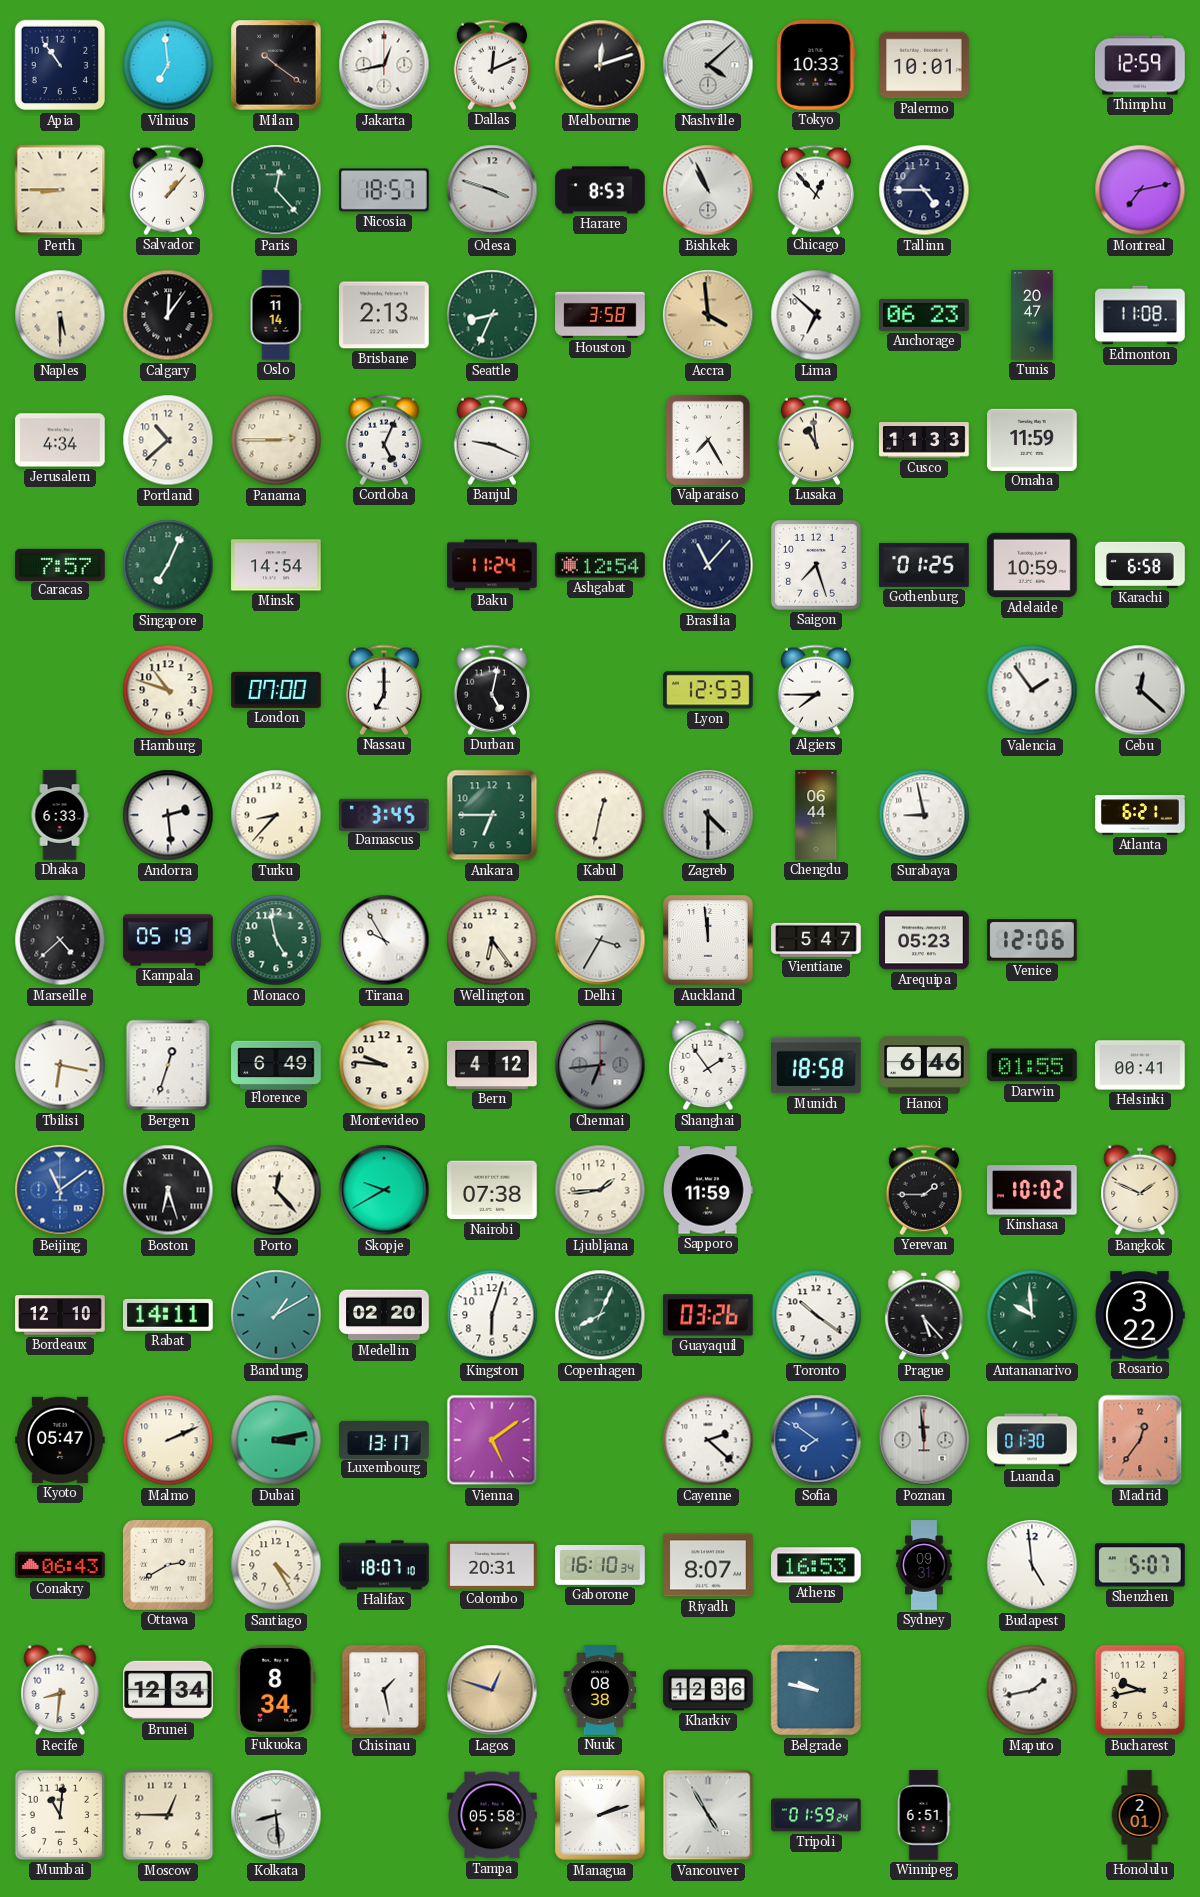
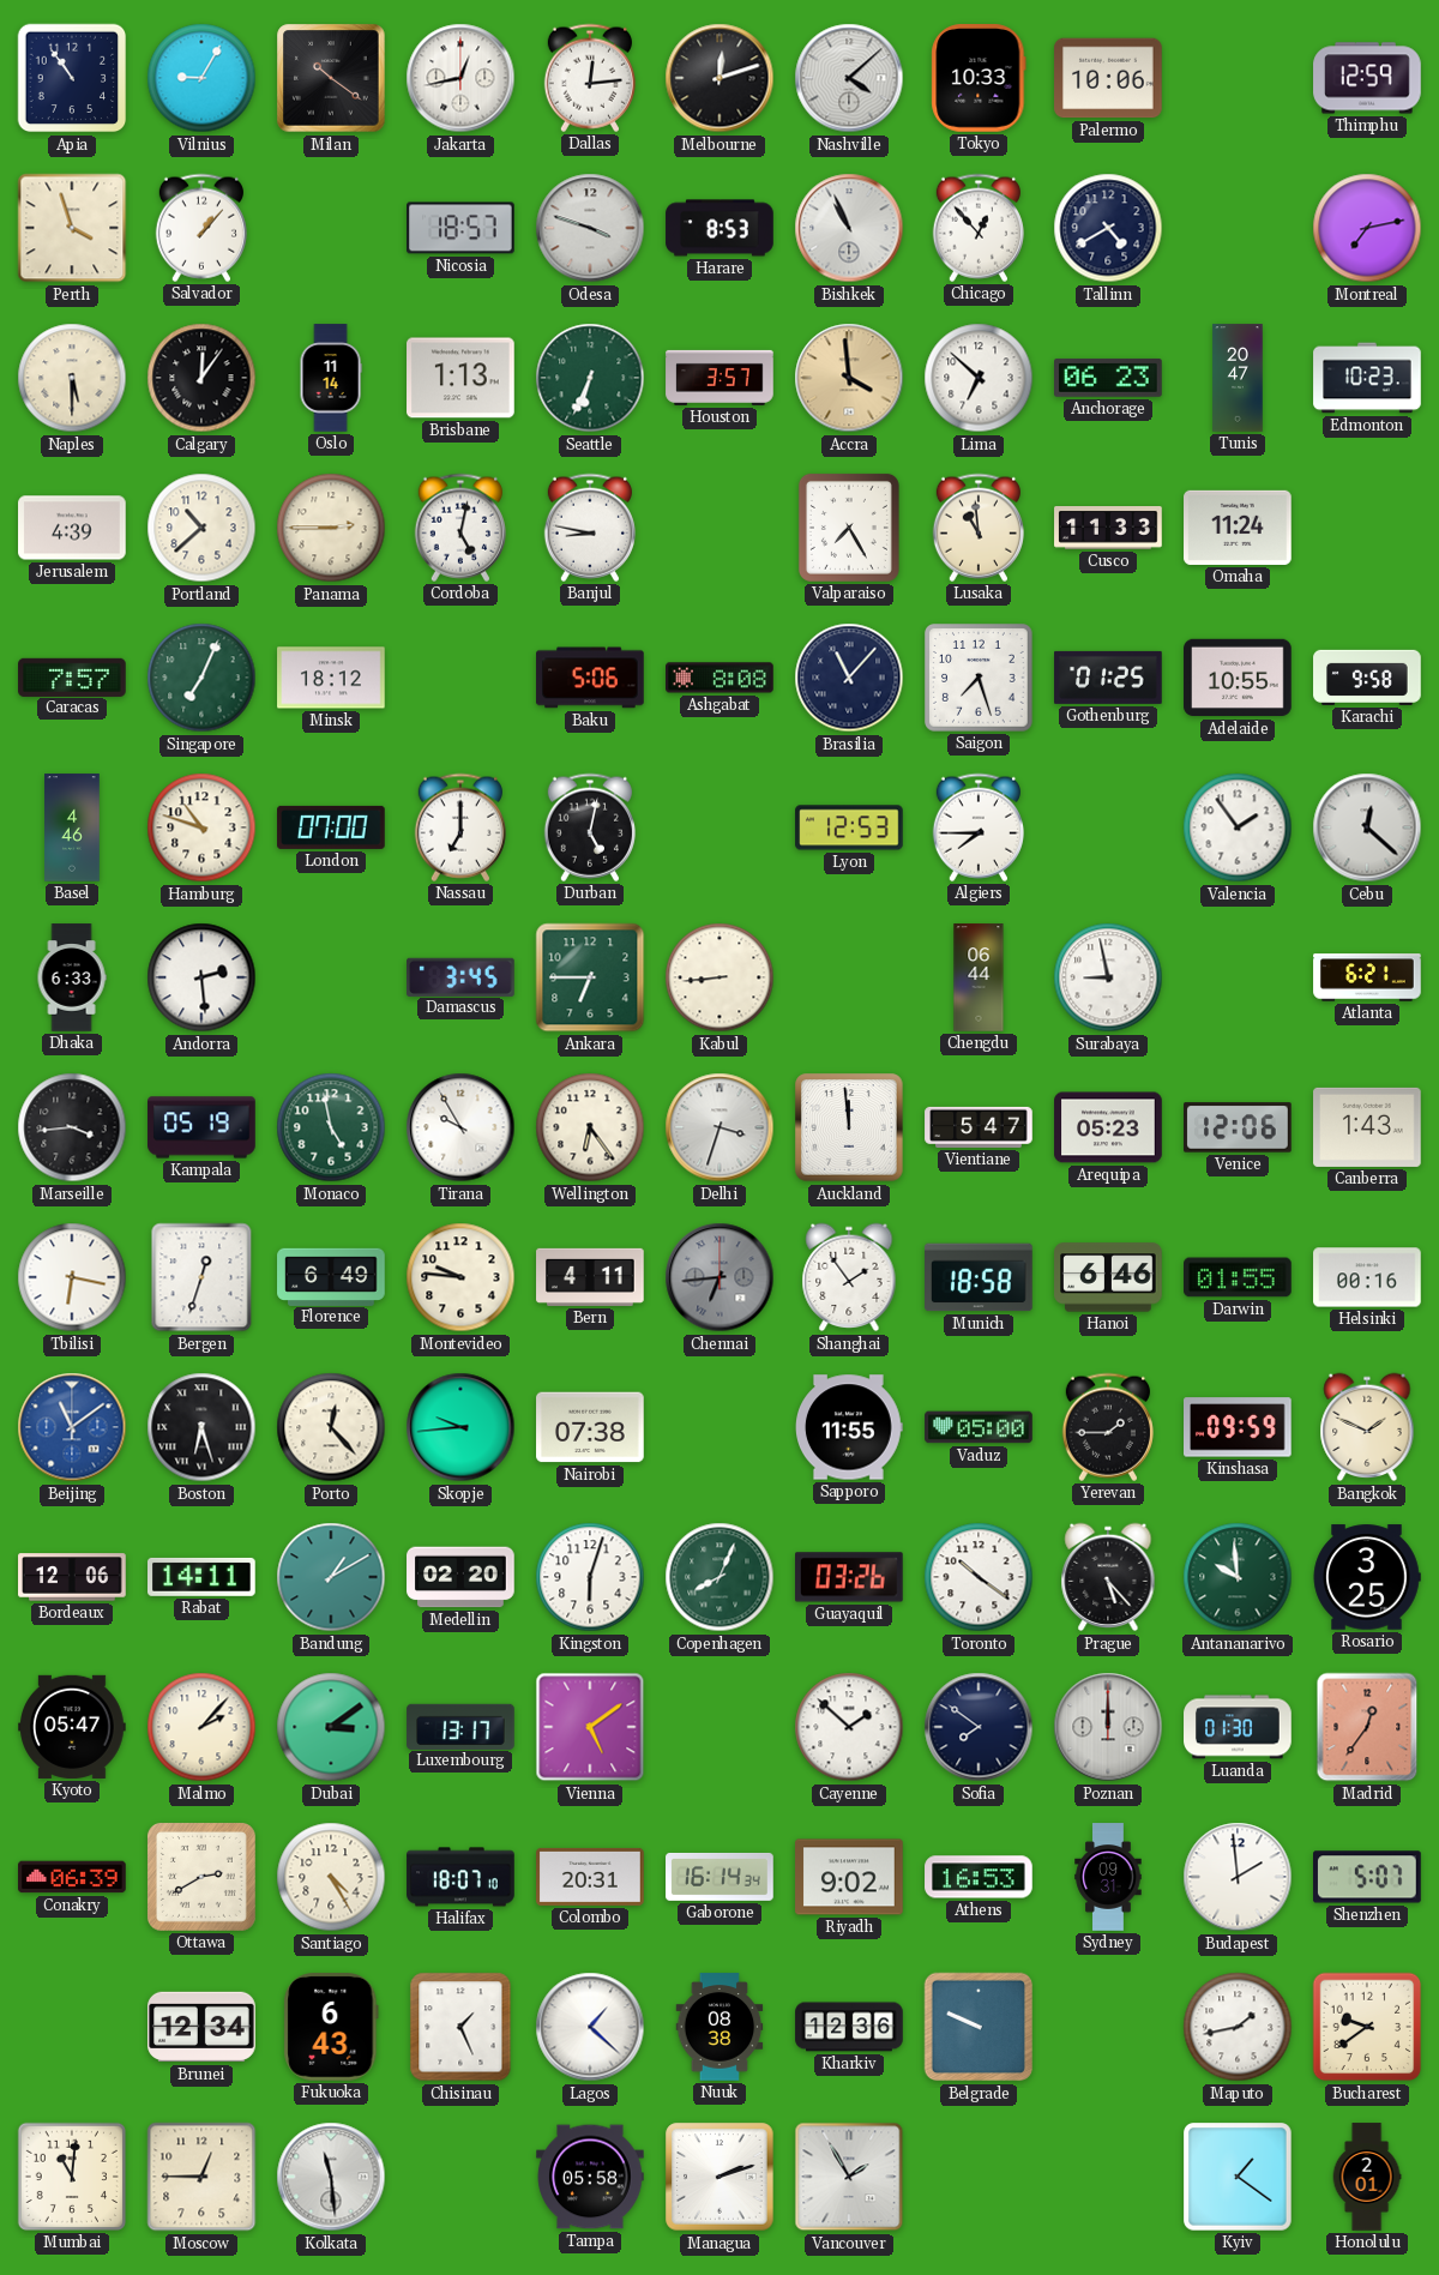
Vilnius: 6:59 -> 9:05 (201, 78)
Dallas: 12:11 -> 12:14 (590, 78)
Palermo: 10:01 -> 10:06 (1108, 78)
Perth: 8:45 -> 3:57 (72, 228)
Paris: 12:23 -> none (276, 190)
Tallinn: 4:45 -> 4:40 (1108, 228)
Brisbane: 2:13 -> 1:13 (460, 378)
Seattle: 8:34 -> 6:34 (590, 378)
Houston: 3:58 -> 3:57 (719, 378)
Edmonton: 11:08 -> 10:23 (1367, 378)
Jerusalem: 4:34 -> 4:39 (72, 528)
Cordoba: 5:04 -> 5:02 (460, 528)
Banjul: 9:19 -> 8:47 (590, 528)
Omaha: 11:59 -> 11:24 (1238, 528)
Minsk: 14:54 -> 18:12 (331, 678)
Baku: 11:24 -> 5:06 (590, 678)
Ashgabat: 12:54 -> 8:08 (719, 678)
Adelaide: 10:59 -> 10:55 (1238, 678)
Karachi: 6:58 -> 9:58 (1367, 678)
Basel: none -> 4:46 (72, 827)
Turku: 8:37 -> none (276, 815)
Kabul: 12:32 -> 8:44 (719, 977)
Zagreb: 4:30 -> none (708, 815)
Marseille: 4:38 -> 3:44 (72, 1127)
Delhi: 3:35 -> 3:33 (719, 1127)
Canberra: none -> 1:43 (1367, 1127)
Bern: 4:12 -> 4:11 (590, 1277)
Helsinki: 00:41 -> 00:16 (1367, 1277)
Skopje: 9:40 -> 9:44 (460, 1427)
Ljubljana: 1:44 -> none (600, 1190)
Sapporo: 11:59 -> 11:55 (850, 1427)
Vaduz: none -> 05:00 (979, 1427)
Kinshasa: 10:02 -> 09:59 (1239, 1427)
Bordeaux: 12:10 -> 12:06 (72, 1577)
Rosario: 3:22 -> 3:25 (1367, 1577)
Malmo: 2:11 -> 2:07 (201, 1727)
Dubai: 3:13 -> 3:09 (331, 1727)
Cayenne: 2:22 -> 1:52 (849, 1727)
Sofia dial: blue -> navy (979, 1727)
Poznan: 11:59 -> 12:00 (1108, 1727)
Conakry: 06:43 -> 06:39 (72, 1877)
Gaborone: 16:10 -> 16:14 (719, 1877)
Riyadh: 8:07 -> 9:02 (849, 1877)
Budapest: 4:59 -> 1:59 (1238, 1877)
Recife: 8:31 -> none (60, 1690)
Fukuoka: 8:34 -> 6:43 (331, 2027)
Chisinau: 1:28 -> 1:26 (460, 2027)
Lagos: 12:48 -> 1:22 (590, 2027)
Lagos dial: champagne -> white (590, 2027)
Belgrade: 9:47 -> 9:49 (979, 2027)
Bucharest: 9:43 -> 9:39 (1367, 2027)
Kolkata: 8:29 -> 11:29 (331, 2177)
Vancouver: 4:55 -> 1:55 (849, 2177)
Tripoli: 01:59 -> none (816, 1815)
Winnipeg: 6:51 -> none (924, 1815)
Kyiv: none -> 1:21 (1238, 2177)
